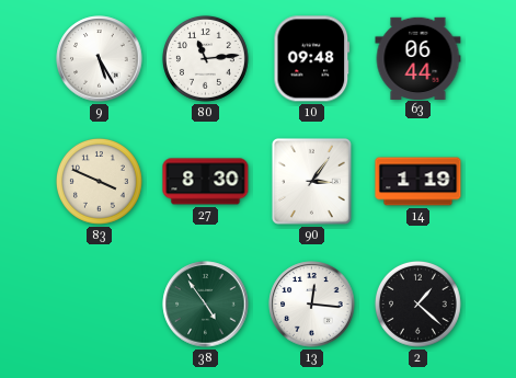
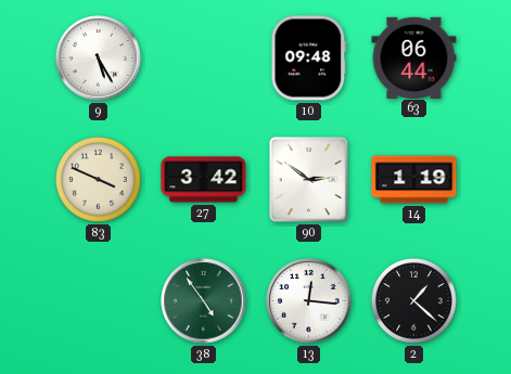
80: 11:14 -> none (206, 59)
27: 8:30 -> 3:42 (204, 180)
90: 3:06 -> 2:51 (308, 179)
